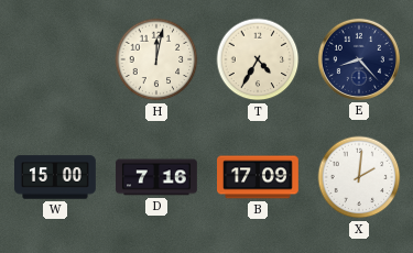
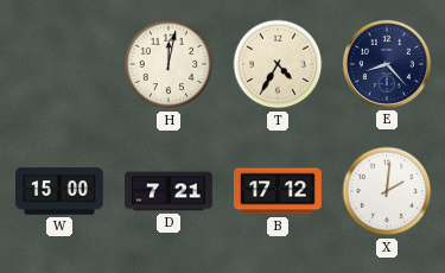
D: 7:16 -> 7:21 (169, 191)
B: 17:09 -> 17:12 (279, 191)
